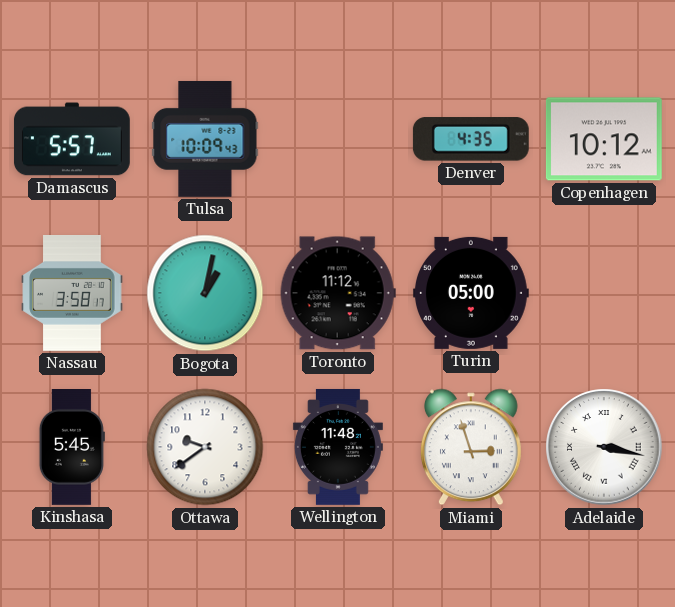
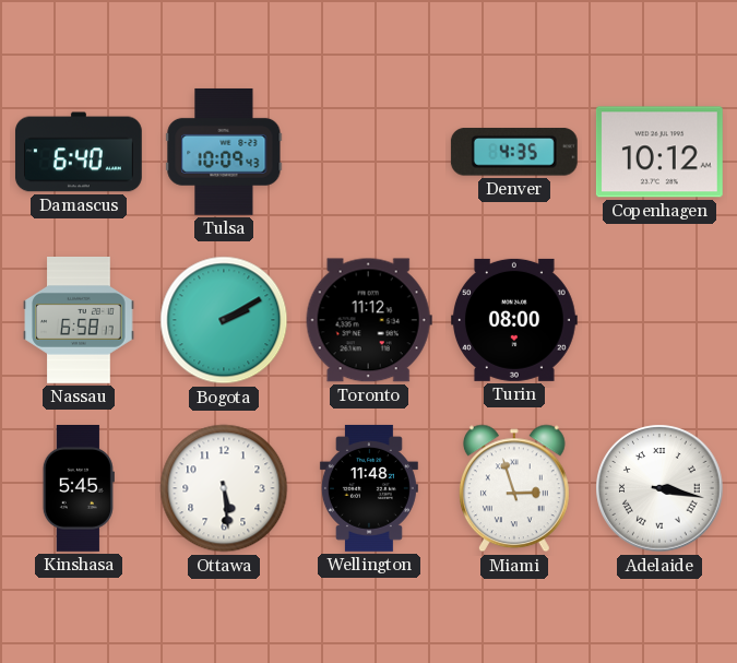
Damascus: 5:57 -> 6:40 (79, 152)
Nassau: 3:58 -> 6:58 (79, 321)
Bogota: 1:02 -> 2:10 (224, 320)
Turin: 05:00 -> 08:00 (514, 320)
Ottawa: 9:39 -> 5:29 (224, 488)
